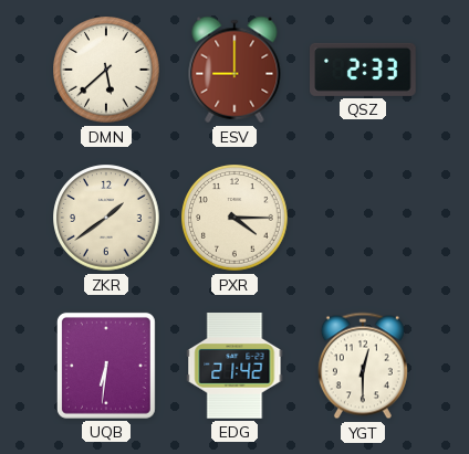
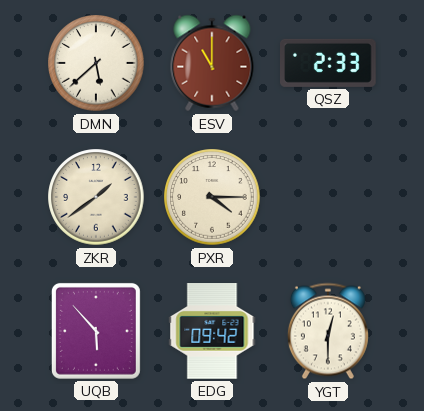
ESV: 9:00 -> 11:00 (212, 63)
UQB: 6:31 -> 5:53 (96, 331)
EDG: 21:42 -> 09:42 (212, 332)
